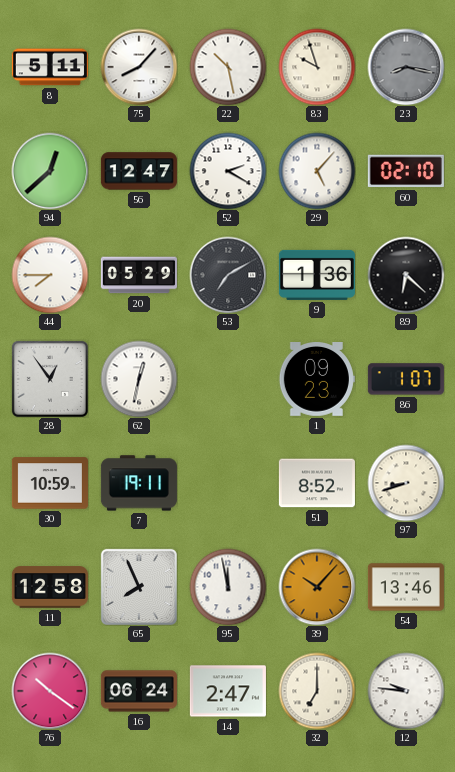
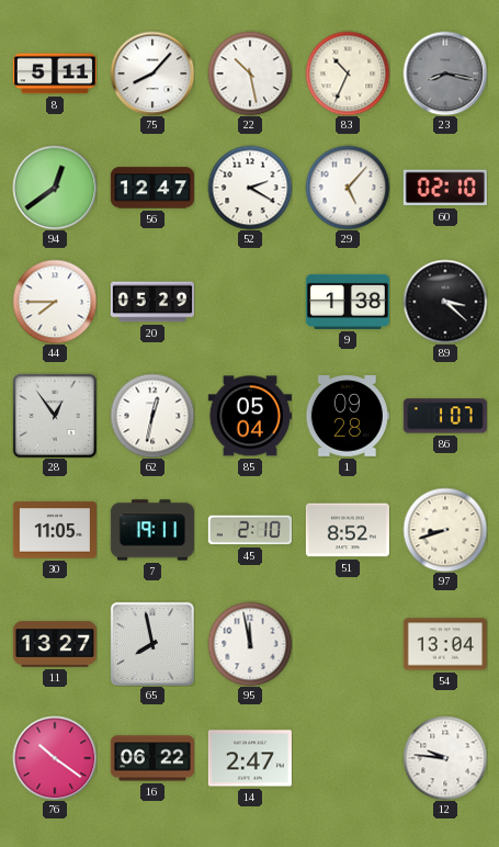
83: 9:57 -> 10:34 (348, 74)
94: 12:38 -> 12:39 (55, 188)
53: 7:10 -> none (228, 275)
9: 1:36 -> 1:38 (348, 302)
89: 6:22 -> 3:22 (445, 302)
85: none -> 05:04 (250, 416)
1: 09:23 -> 09:28 (348, 417)
30: 10:59 -> 11:05 (55, 530)
45: none -> 2:10 (250, 530)
11: 12:58 -> 13:27 (55, 644)
65: 7:56 -> 7:58 (152, 644)
39: 10:07 -> none (317, 587)
54: 13:46 -> 13:04 (445, 644)
16: 06:24 -> 06:22 (152, 758)
32: 7:00 -> none (317, 691)
